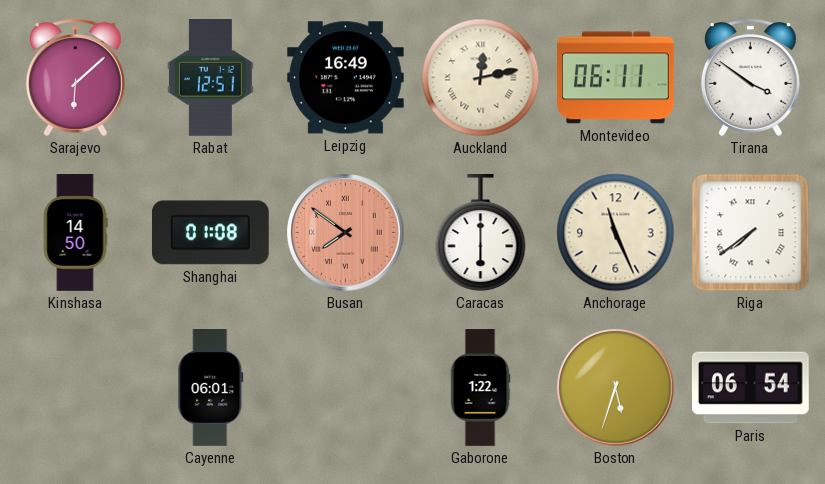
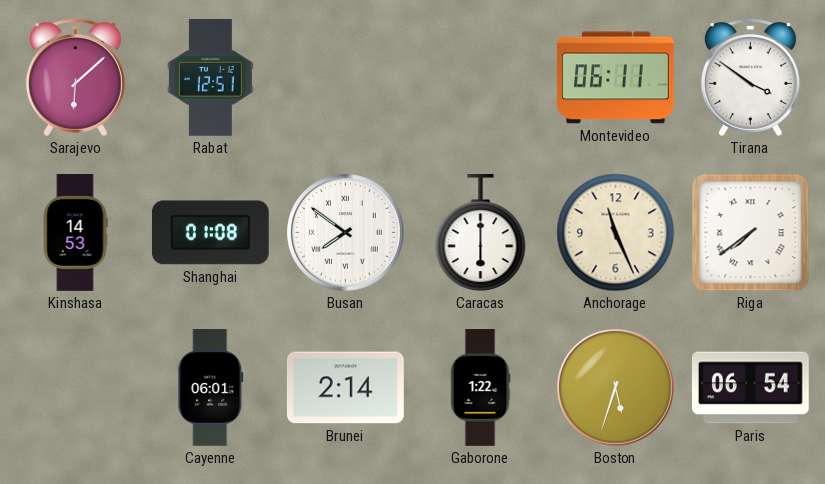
Leipzig: 16:49 -> none (345, 78)
Auckland: 12:13 -> none (481, 78)
Kinshasa: 14:50 -> 14:53 (75, 233)
Busan dial: salmon -> white (346, 233)
Brunei: none -> 2:14 (345, 388)
